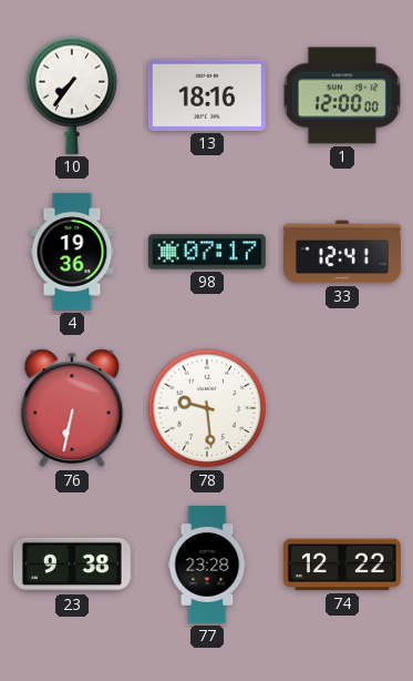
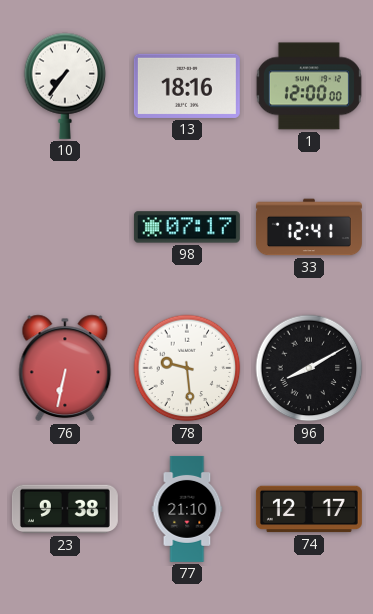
4: 19:36 -> none (72, 252)
96: none -> 8:10 (309, 368)
77: 23:28 -> 21:10 (187, 509)
74: 12:22 -> 12:17 (309, 509)
